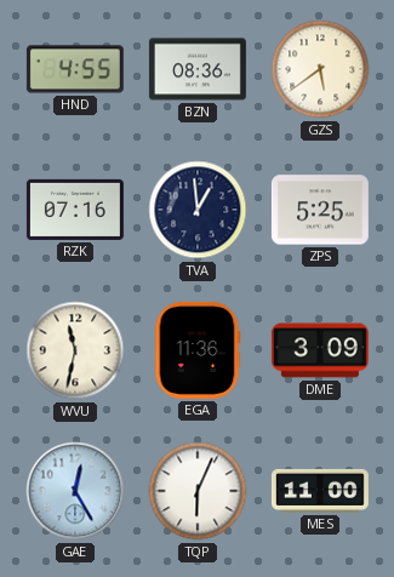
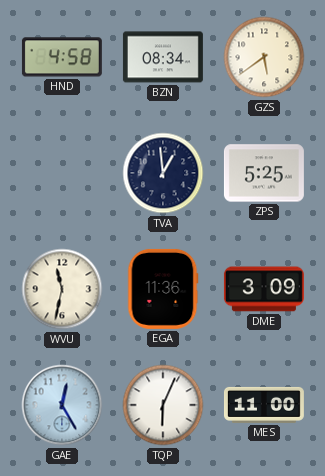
HND: 4:55 -> 4:58 (62, 57)
BZN: 08:36 -> 08:34 (163, 57)
RZK: 07:16 -> none (75, 210)
